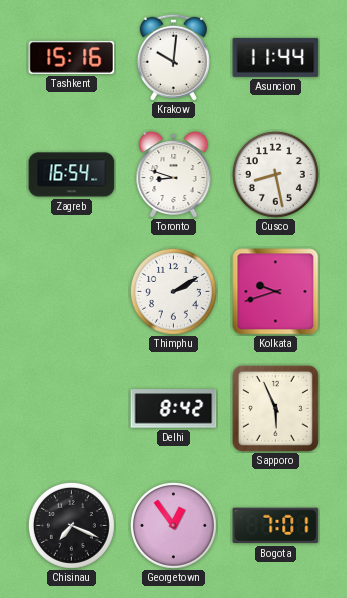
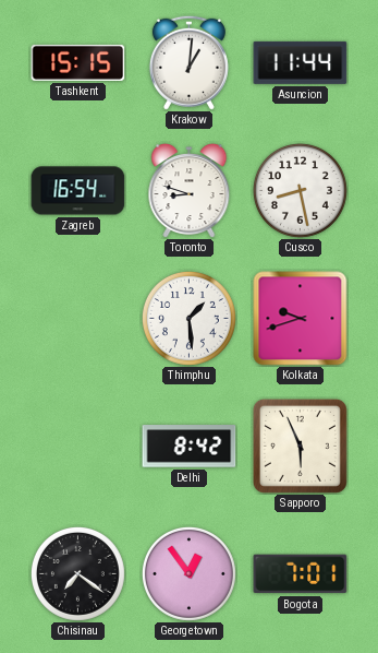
Tashkent: 15:16 -> 15:15 (78, 62)
Krakow: 10:01 -> 1:01 (188, 62)
Thimphu: 2:10 -> 1:29 (188, 318)
Chisinau: 7:19 -> 7:21 (77, 573)
